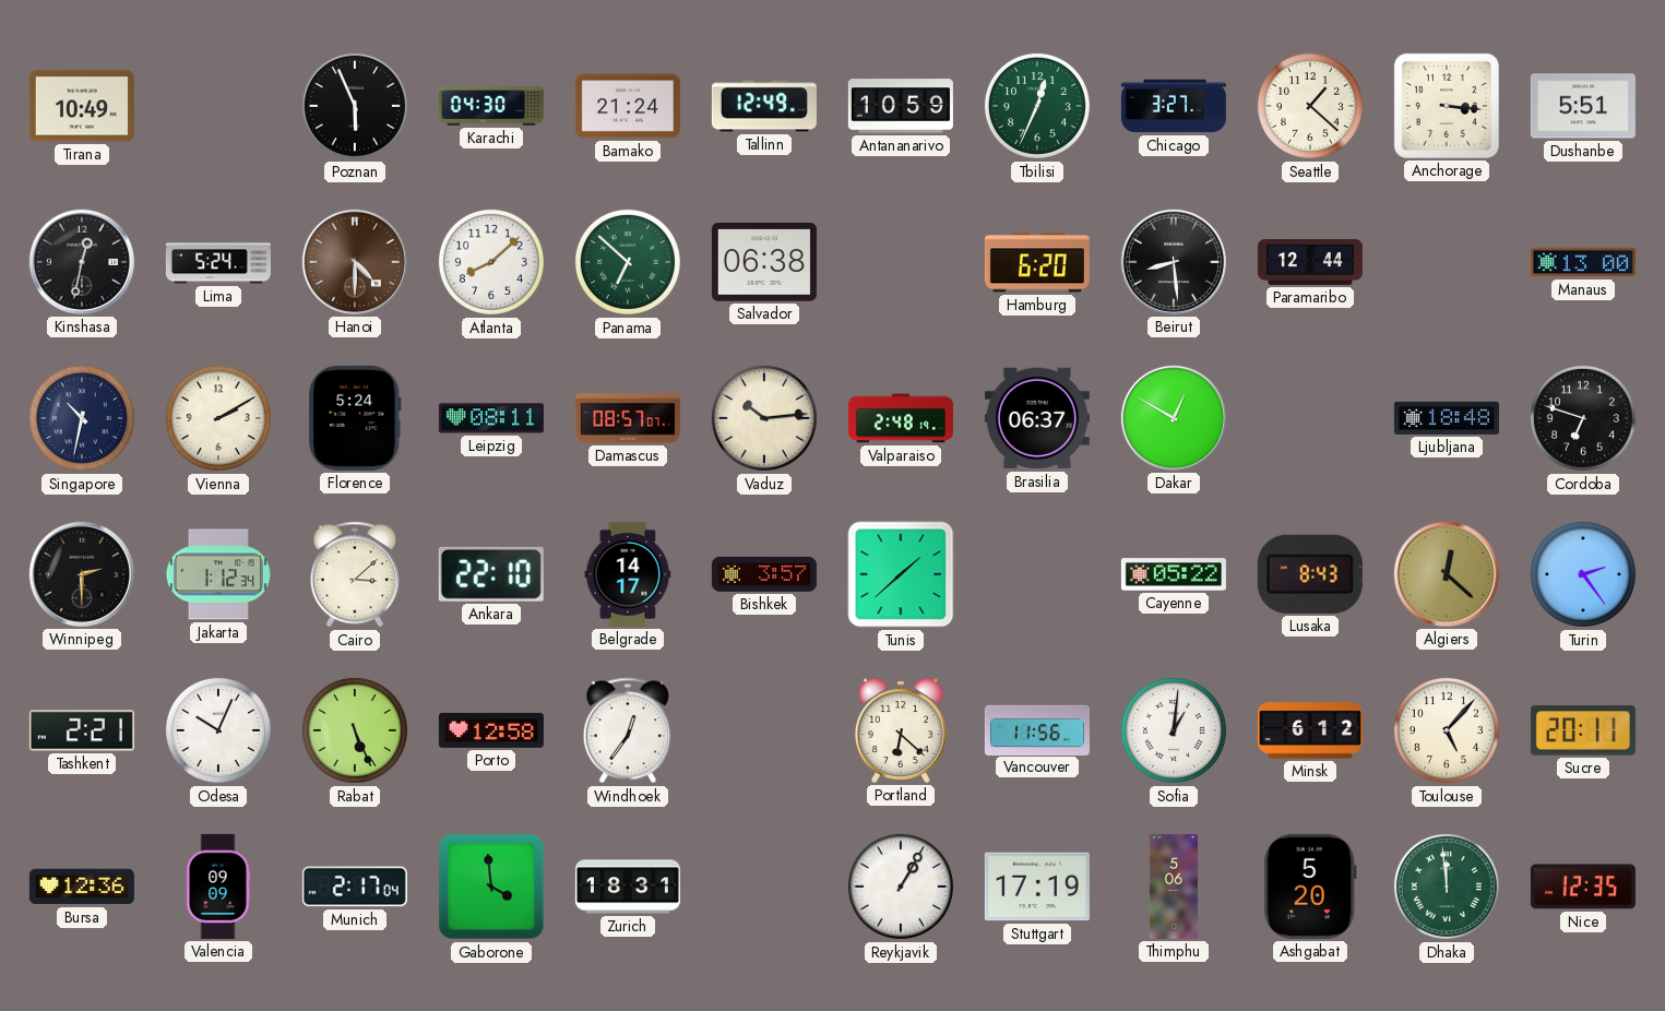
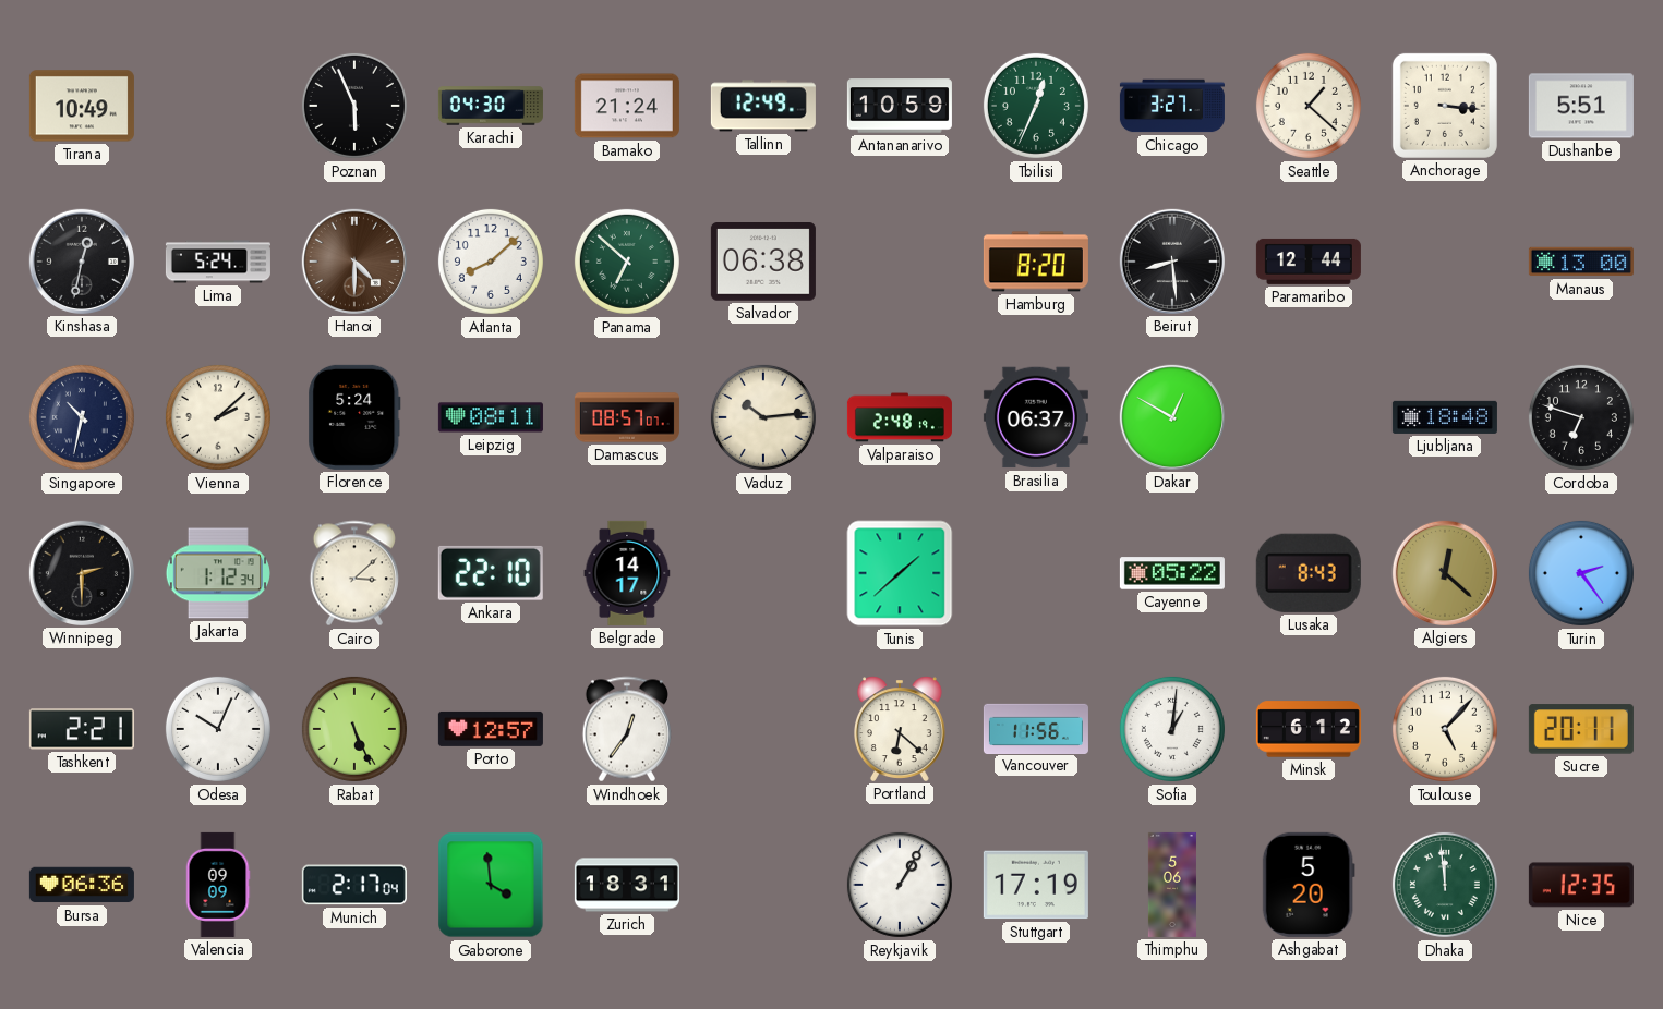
Hamburg: 6:20 -> 8:20 (1036, 262)
Vienna: 2:10 -> 2:08 (218, 417)
Bishkek: 3:57 -> none (764, 574)
Porto: 12:58 -> 12:57 (491, 729)
Bursa: 12:36 -> 06:36 (82, 885)
